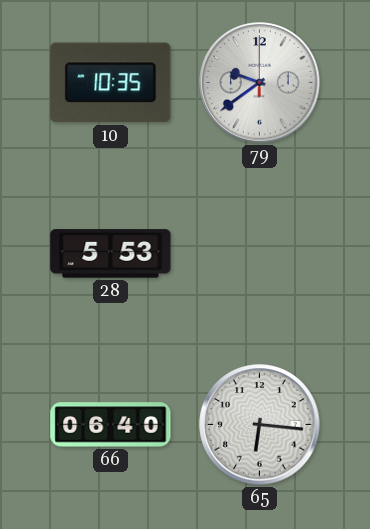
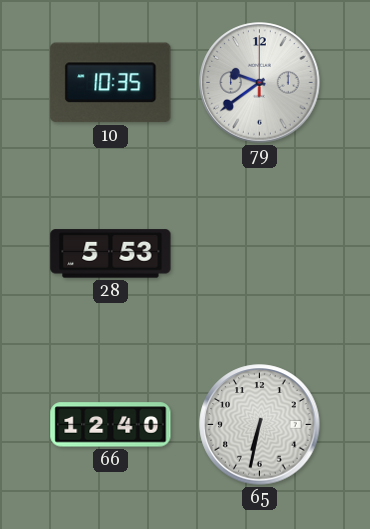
66: 06:40 -> 12:40 (111, 425)
65: 6:16 -> 6:32 (260, 425)
